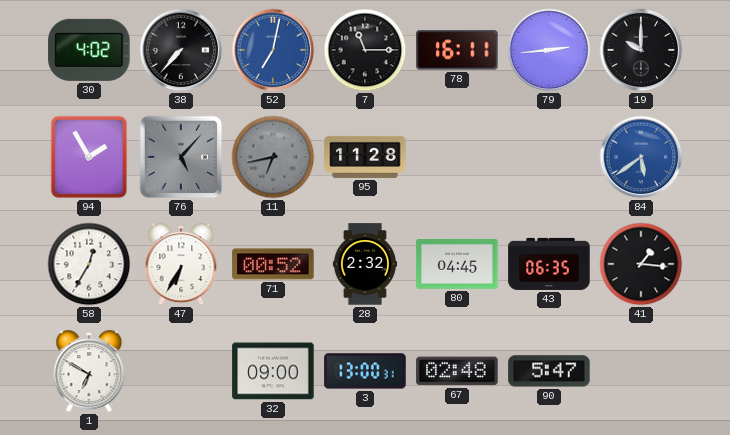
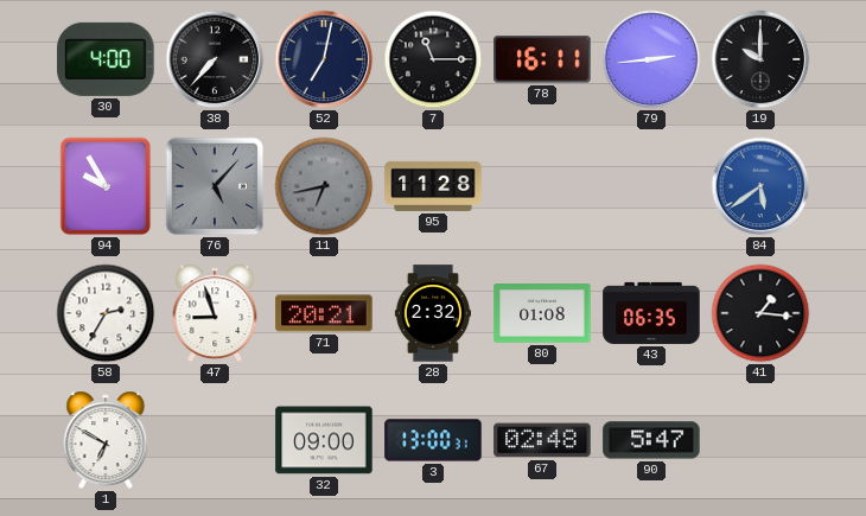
30: 4:02 -> 4:00 (106, 59)
52 dial: blue -> navy (324, 59)
94: 1:55 -> 9:55 (106, 186)
58: 12:35 -> 2:35 (106, 313)
47: 6:35 -> 8:57 (215, 313)
71: 00:52 -> 20:21 (324, 313)
80: 04:45 -> 01:08 (542, 314)
